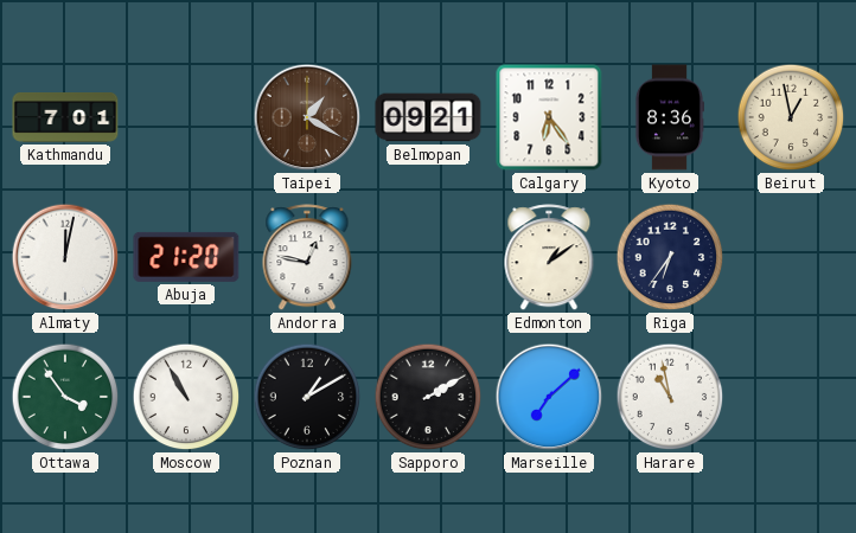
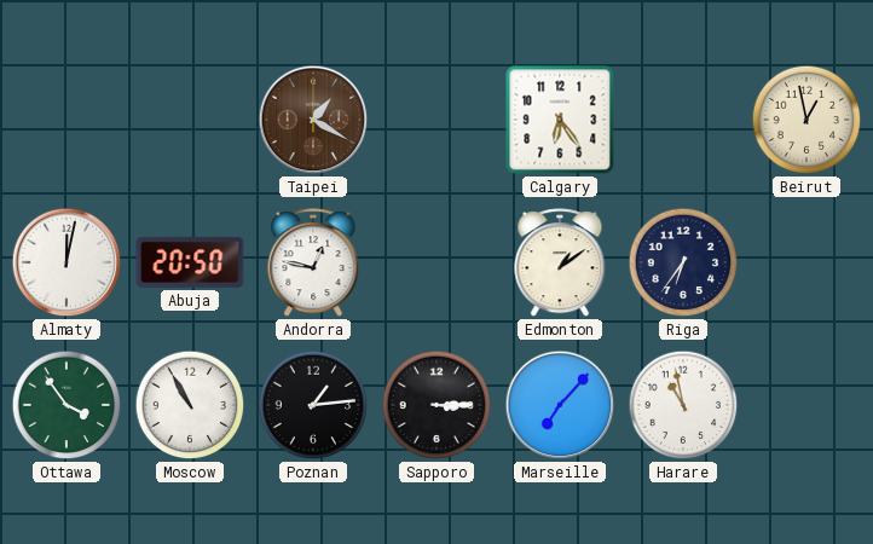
Kathmandu: 7:01 -> none (65, 118)
Belmopan: 09:21 -> none (428, 117)
Kyoto: 8:36 -> none (669, 117)
Abuja: 21:20 -> 20:50 (190, 262)
Poznan: 1:10 -> 1:14 (313, 405)
Sapporo: 2:10 -> 3:15 (436, 405)
Marseille: 7:08 -> 7:07 (560, 405)
